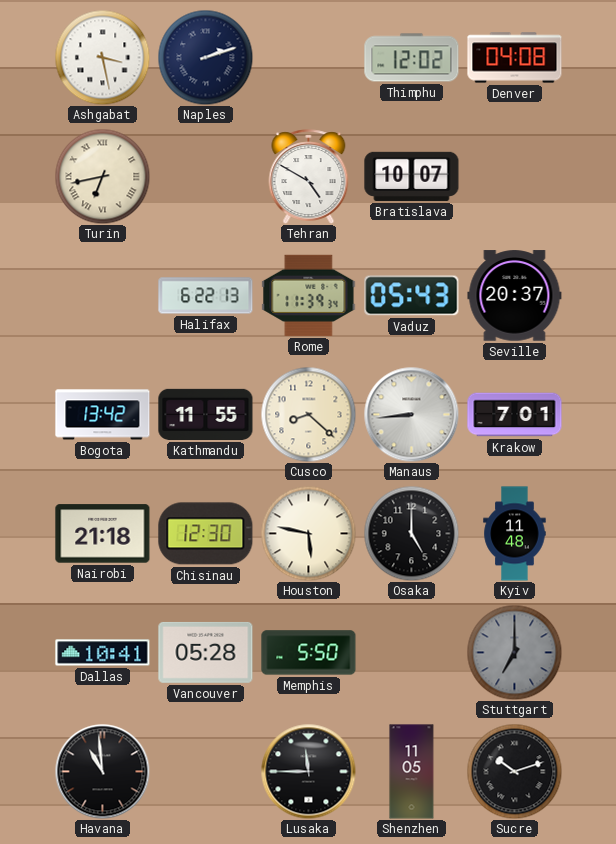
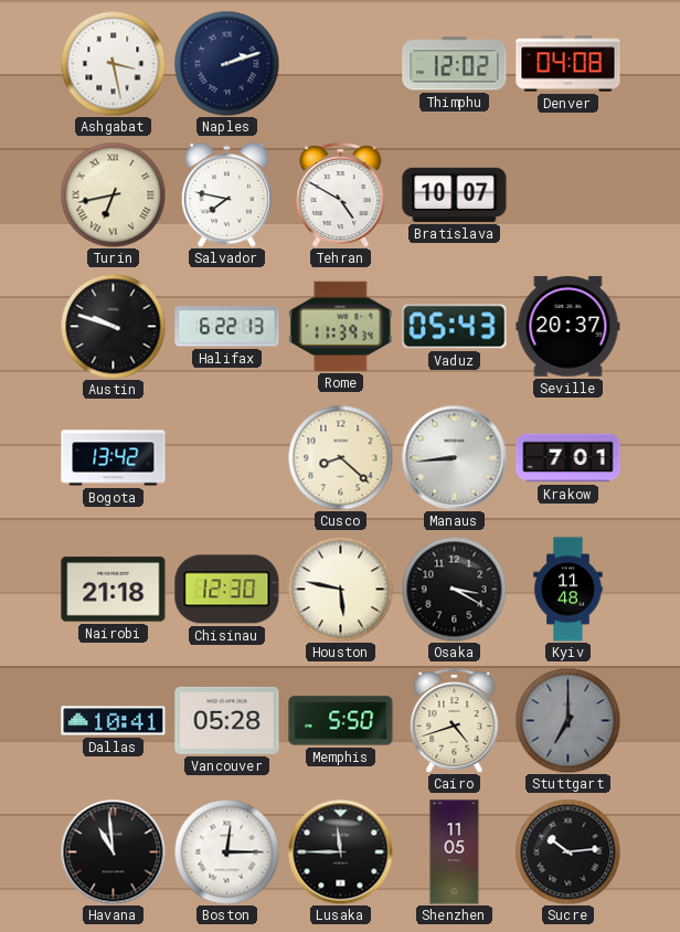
Salvador: none -> 7:47 (226, 195)
Austin: none -> 9:48 (113, 326)
Kathmandu: 11:55 -> none (206, 414)
Osaka: 5:00 -> 3:20 (454, 589)
Cairo: none -> 4:42 (455, 720)
Boston: none -> 12:15 (226, 851)
Sucre: 10:12 -> 10:14 (567, 851)
